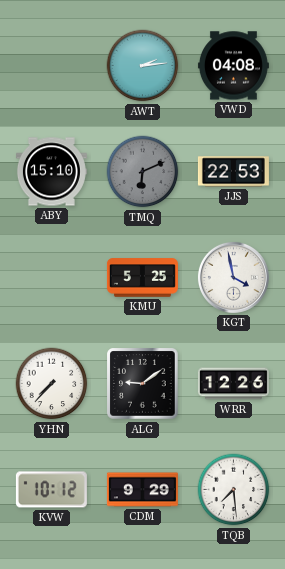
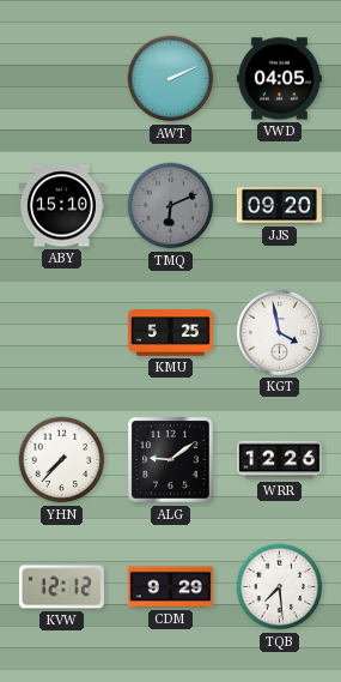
AWT: 2:14 -> 2:11 (171, 79)
VWD: 04:08 -> 04:05 (279, 79)
JJS: 22:53 -> 09:20 (279, 206)
KVW: 10:12 -> 12:12 (61, 587)
